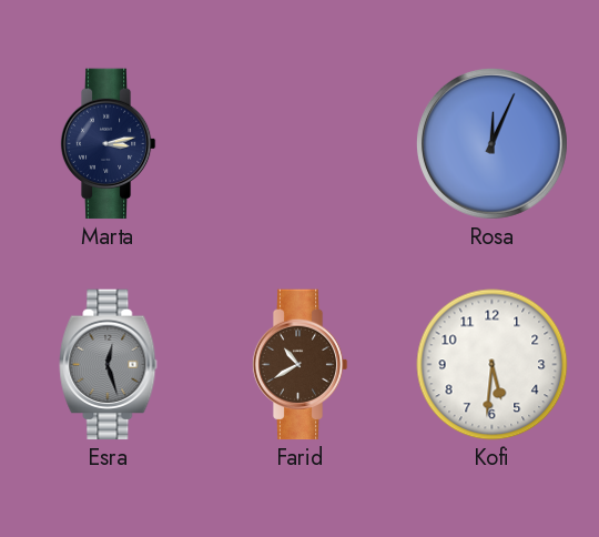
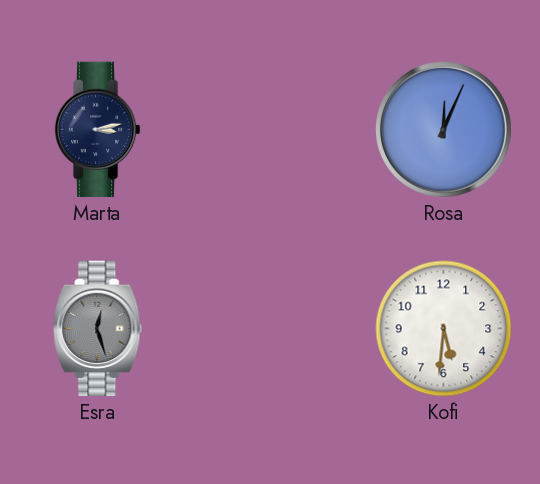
Farid: 10:40 -> none (299, 365)
